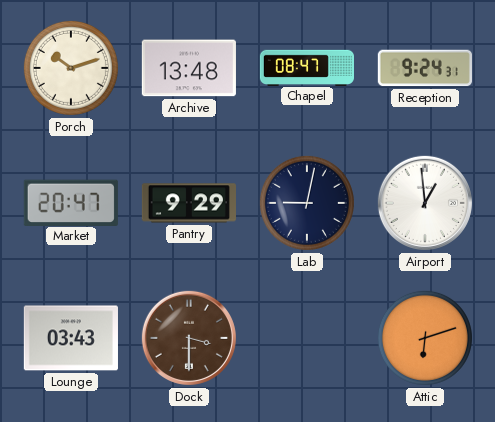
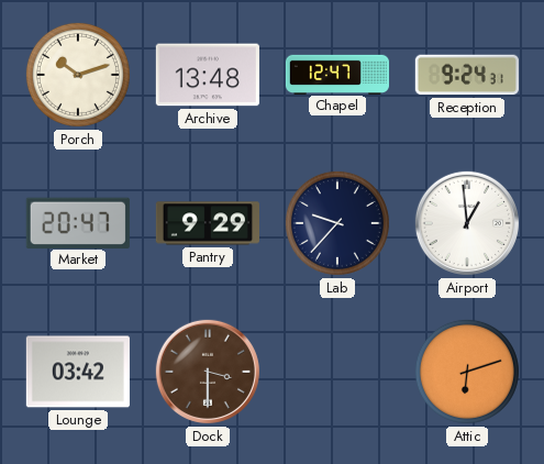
Chapel: 08:47 -> 12:47 (336, 74)
Lab: 9:02 -> 9:37 (337, 223)
Lounge: 03:43 -> 03:42 (78, 372)
